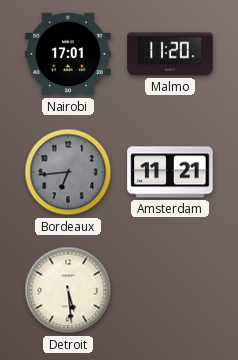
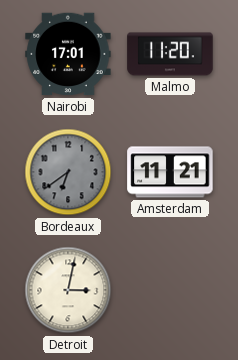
Bordeaux: 6:44 -> 6:39 (68, 172)
Detroit: 5:29 -> 3:02 (68, 290)
